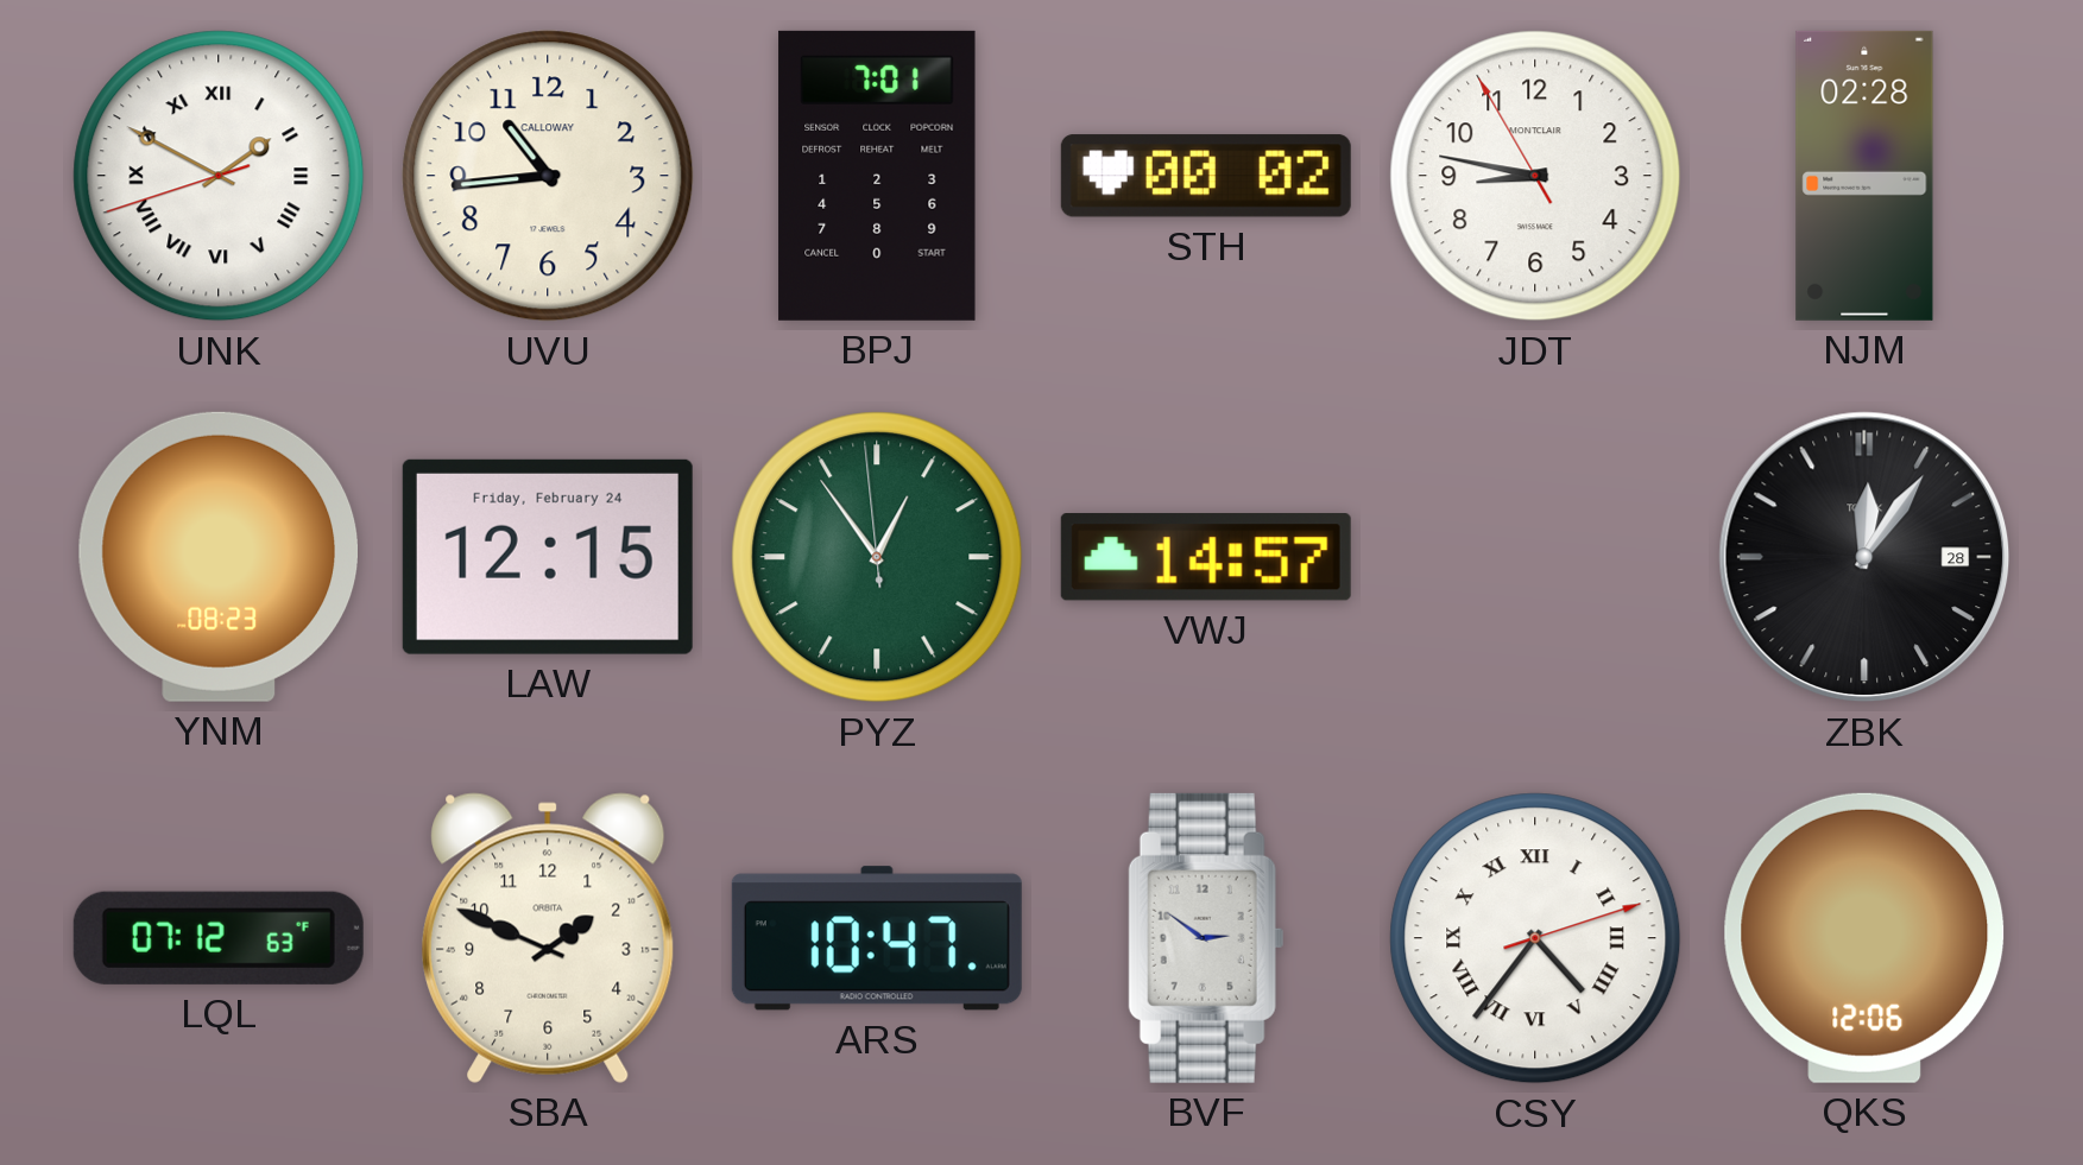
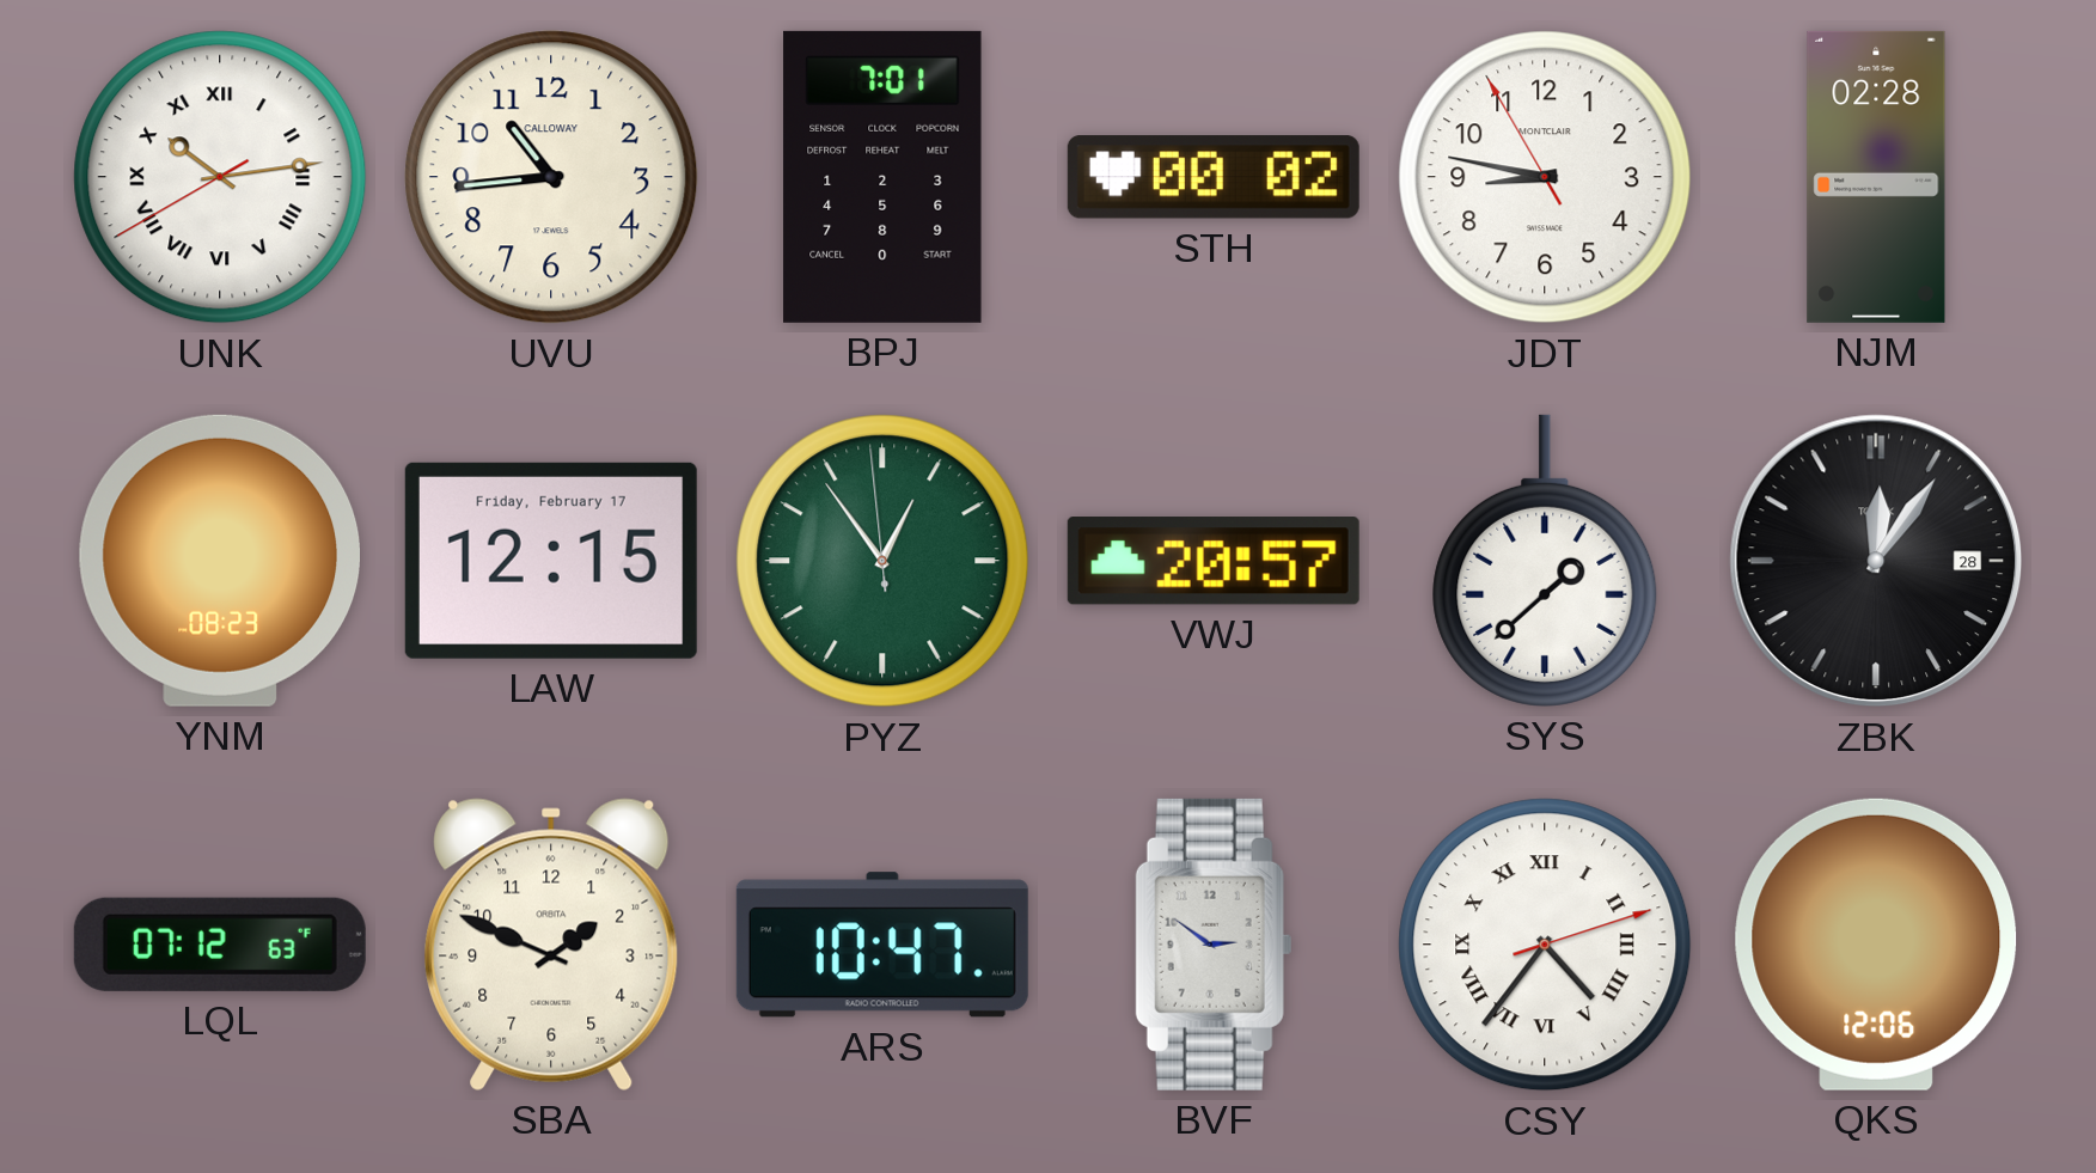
UNK: 1:49 -> 10:13 (220, 177)
LAW date: Friday, February 24 -> Friday, February 17 (551, 561)
VWJ: 14:57 -> 20:57 (1214, 562)
SYS: none -> 1:38 (1545, 561)
